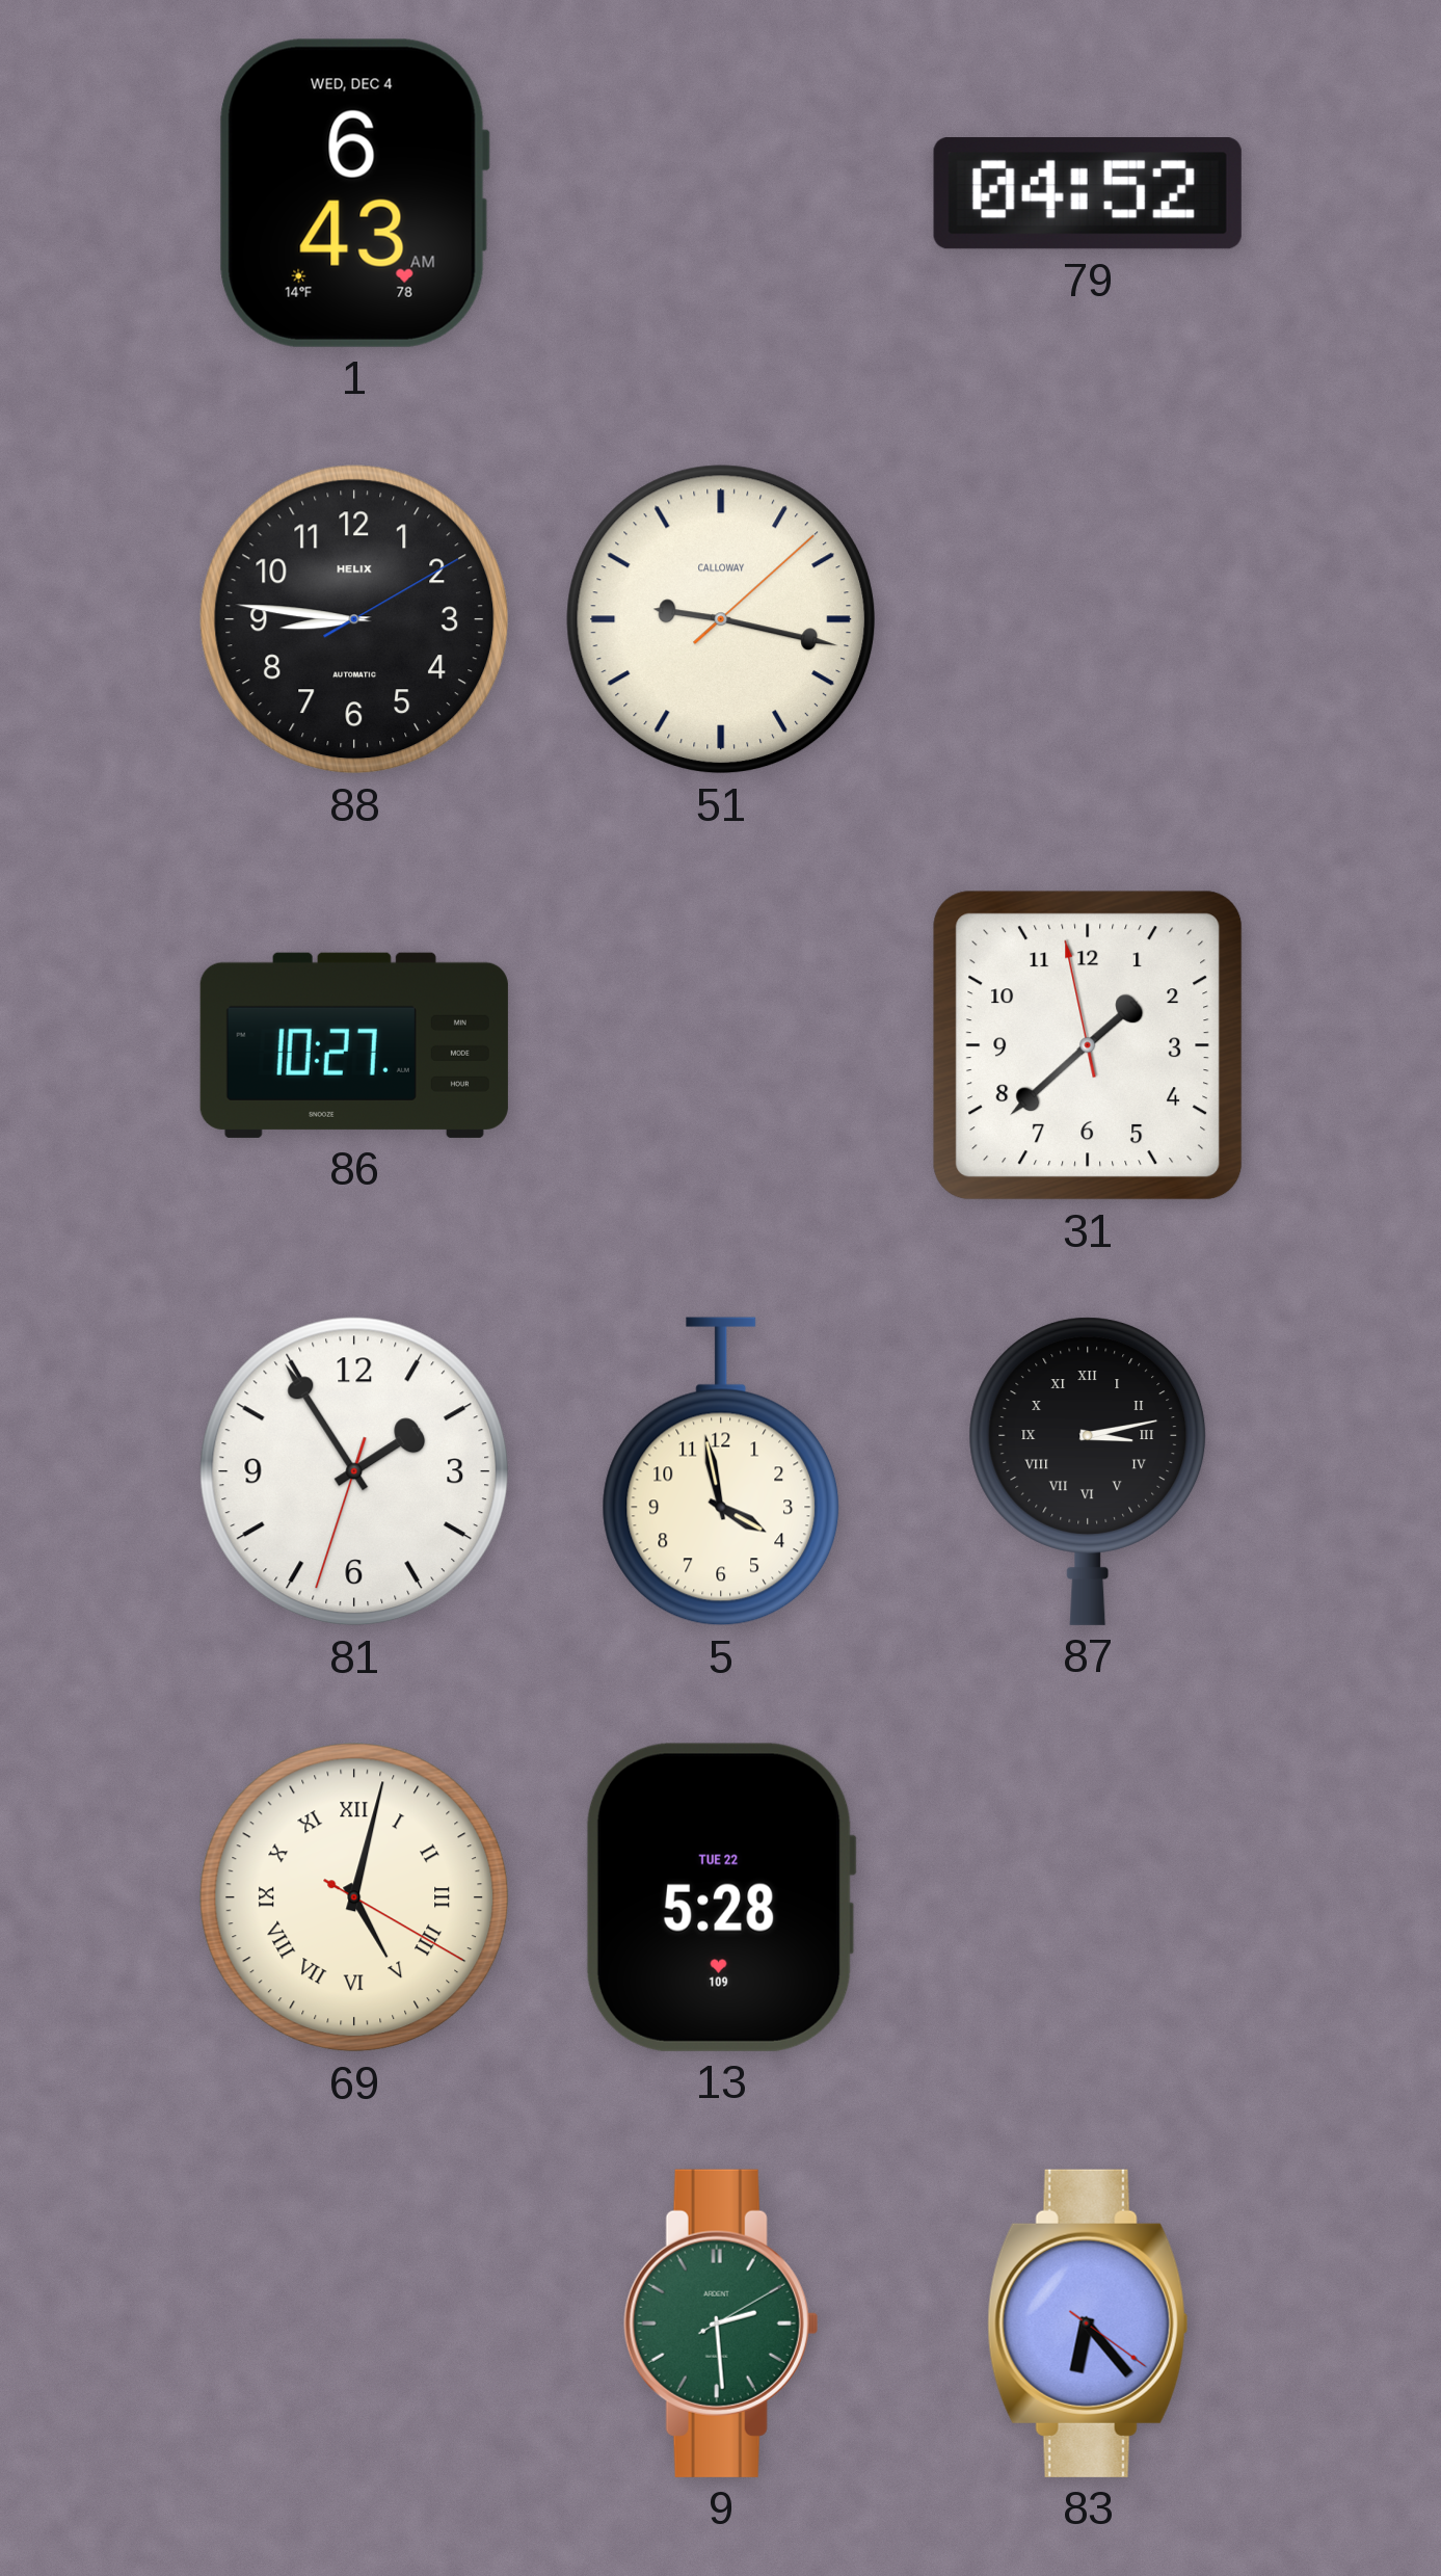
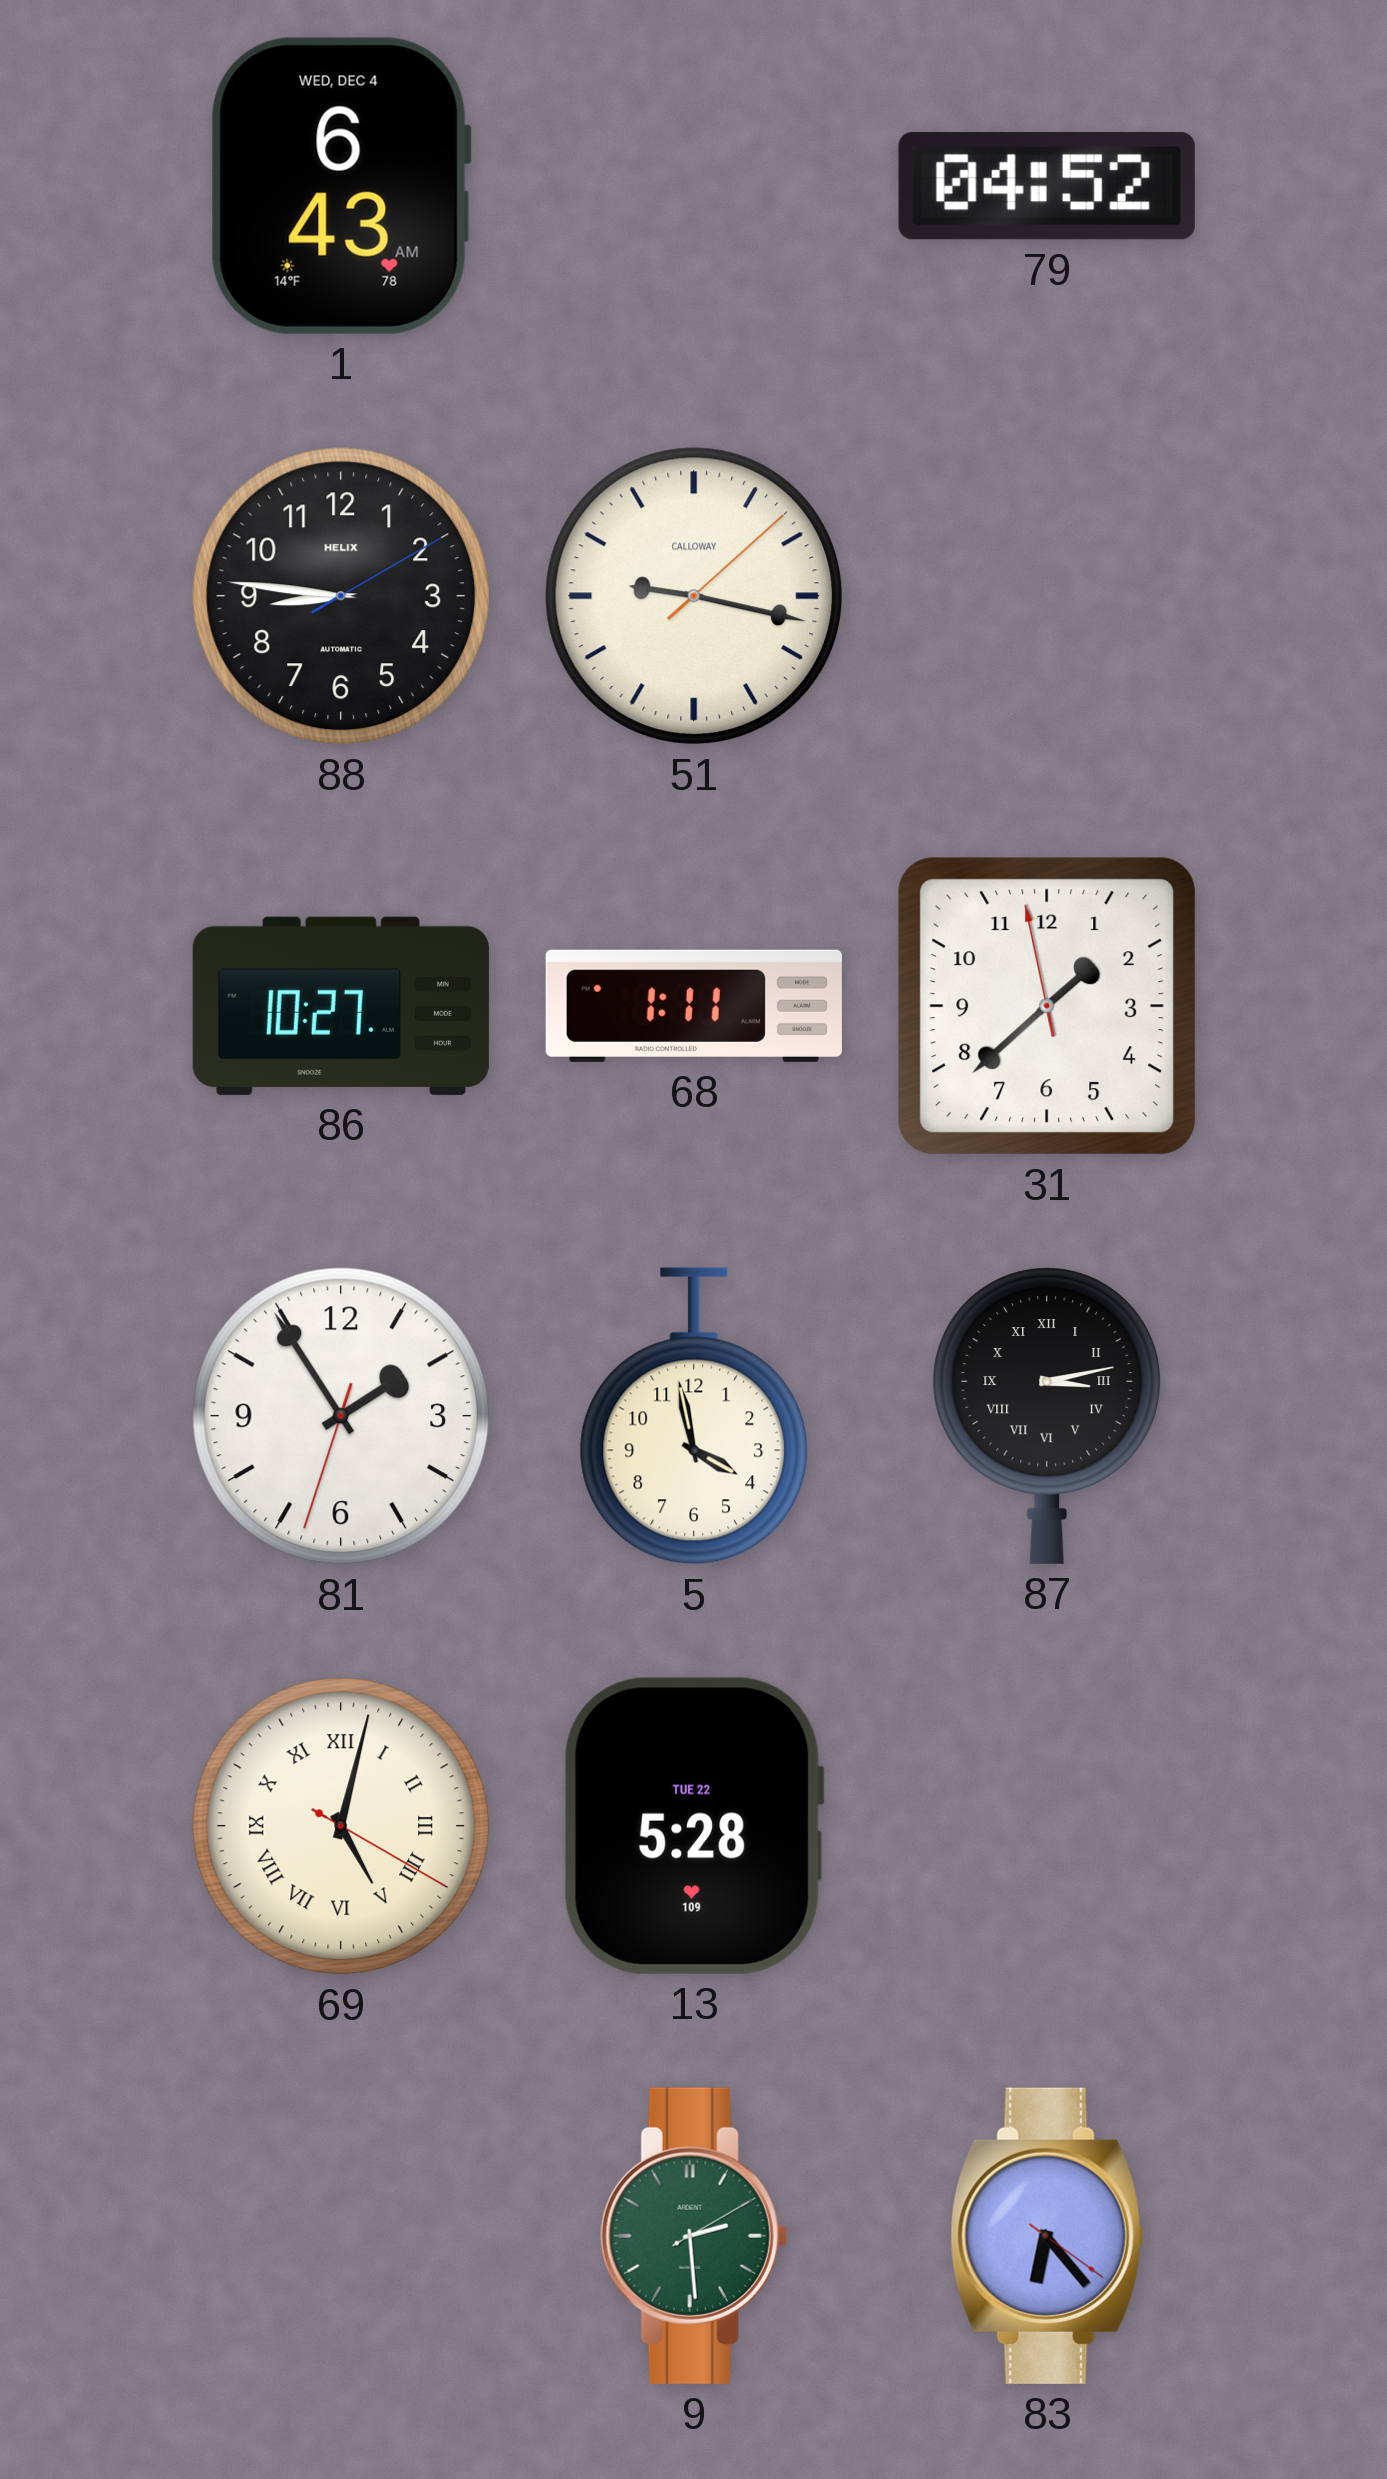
68: none -> 1:11 (694, 1006)
